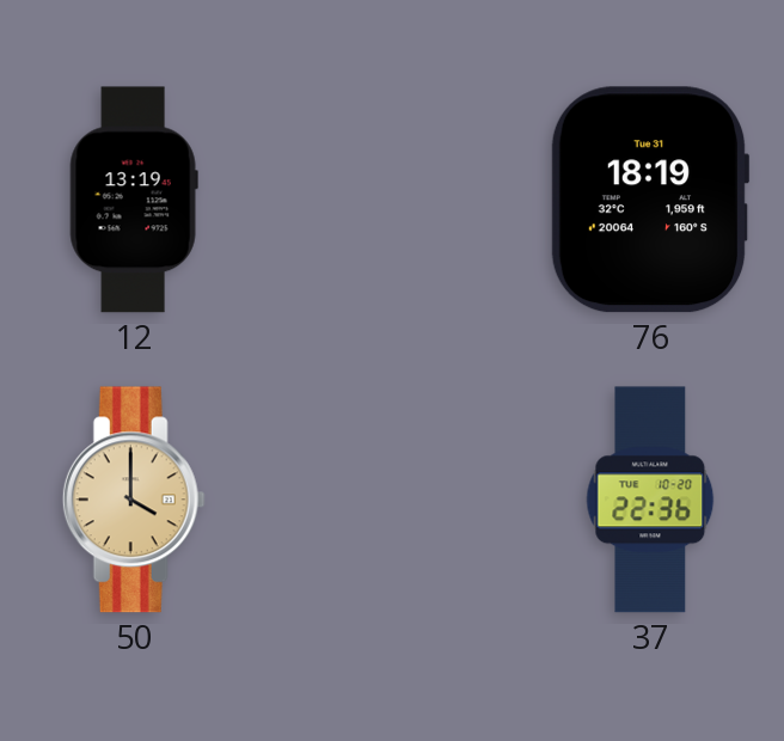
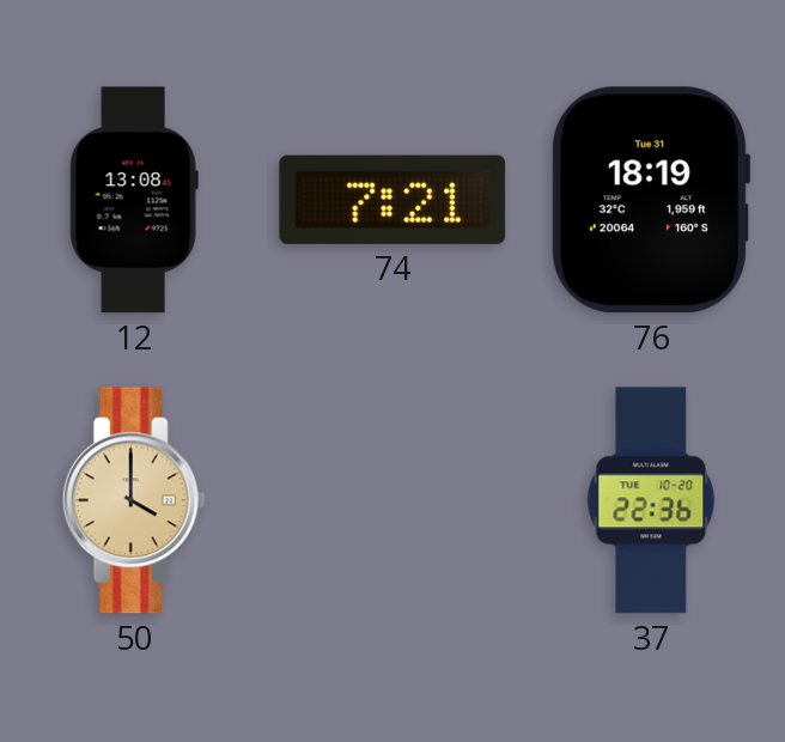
12: 13:19 -> 13:08 (134, 200)
74: none -> 7:21 (392, 200)
